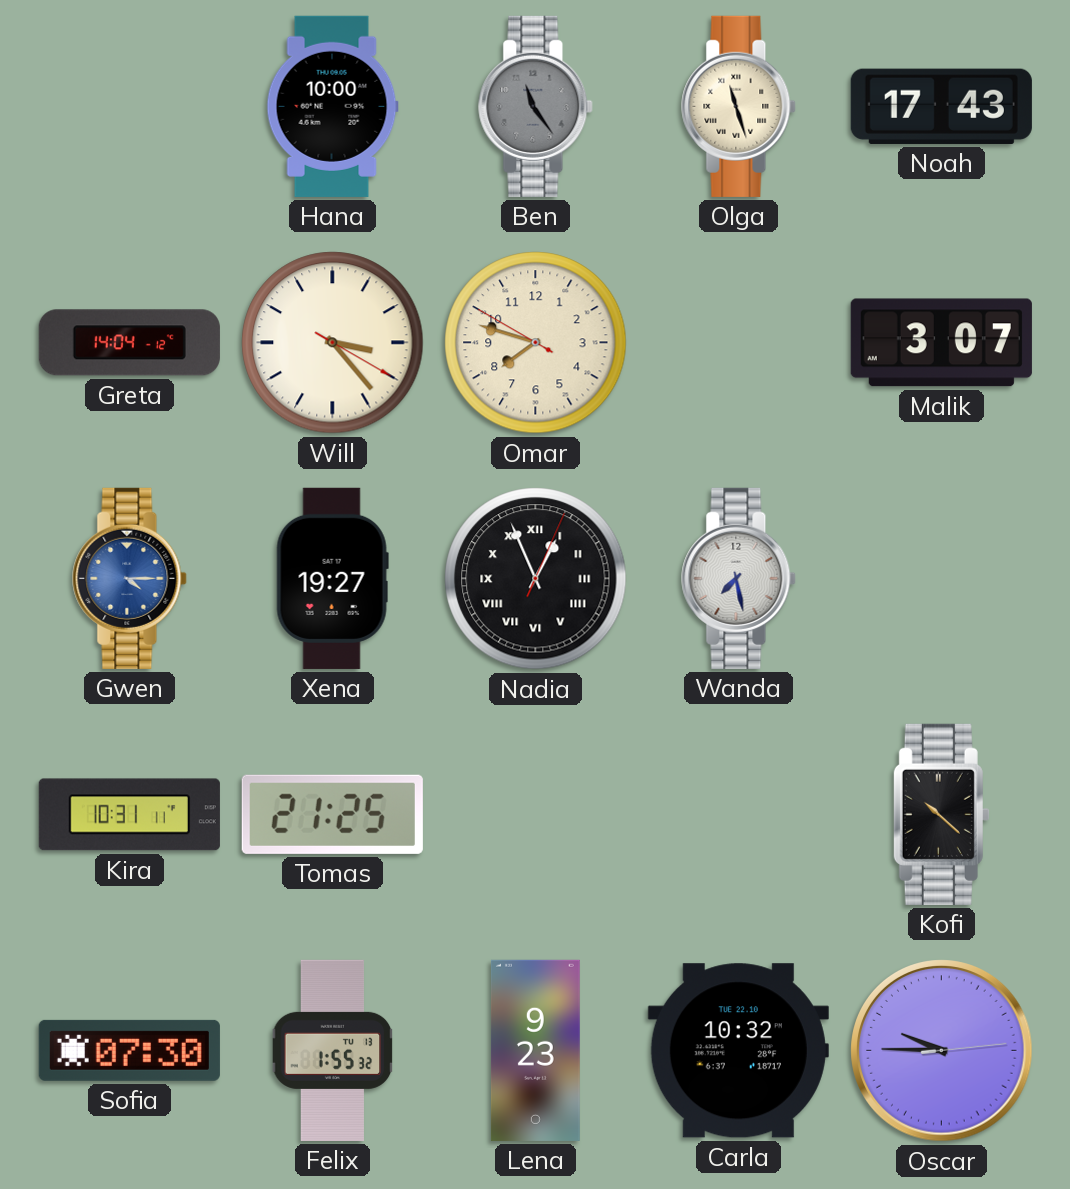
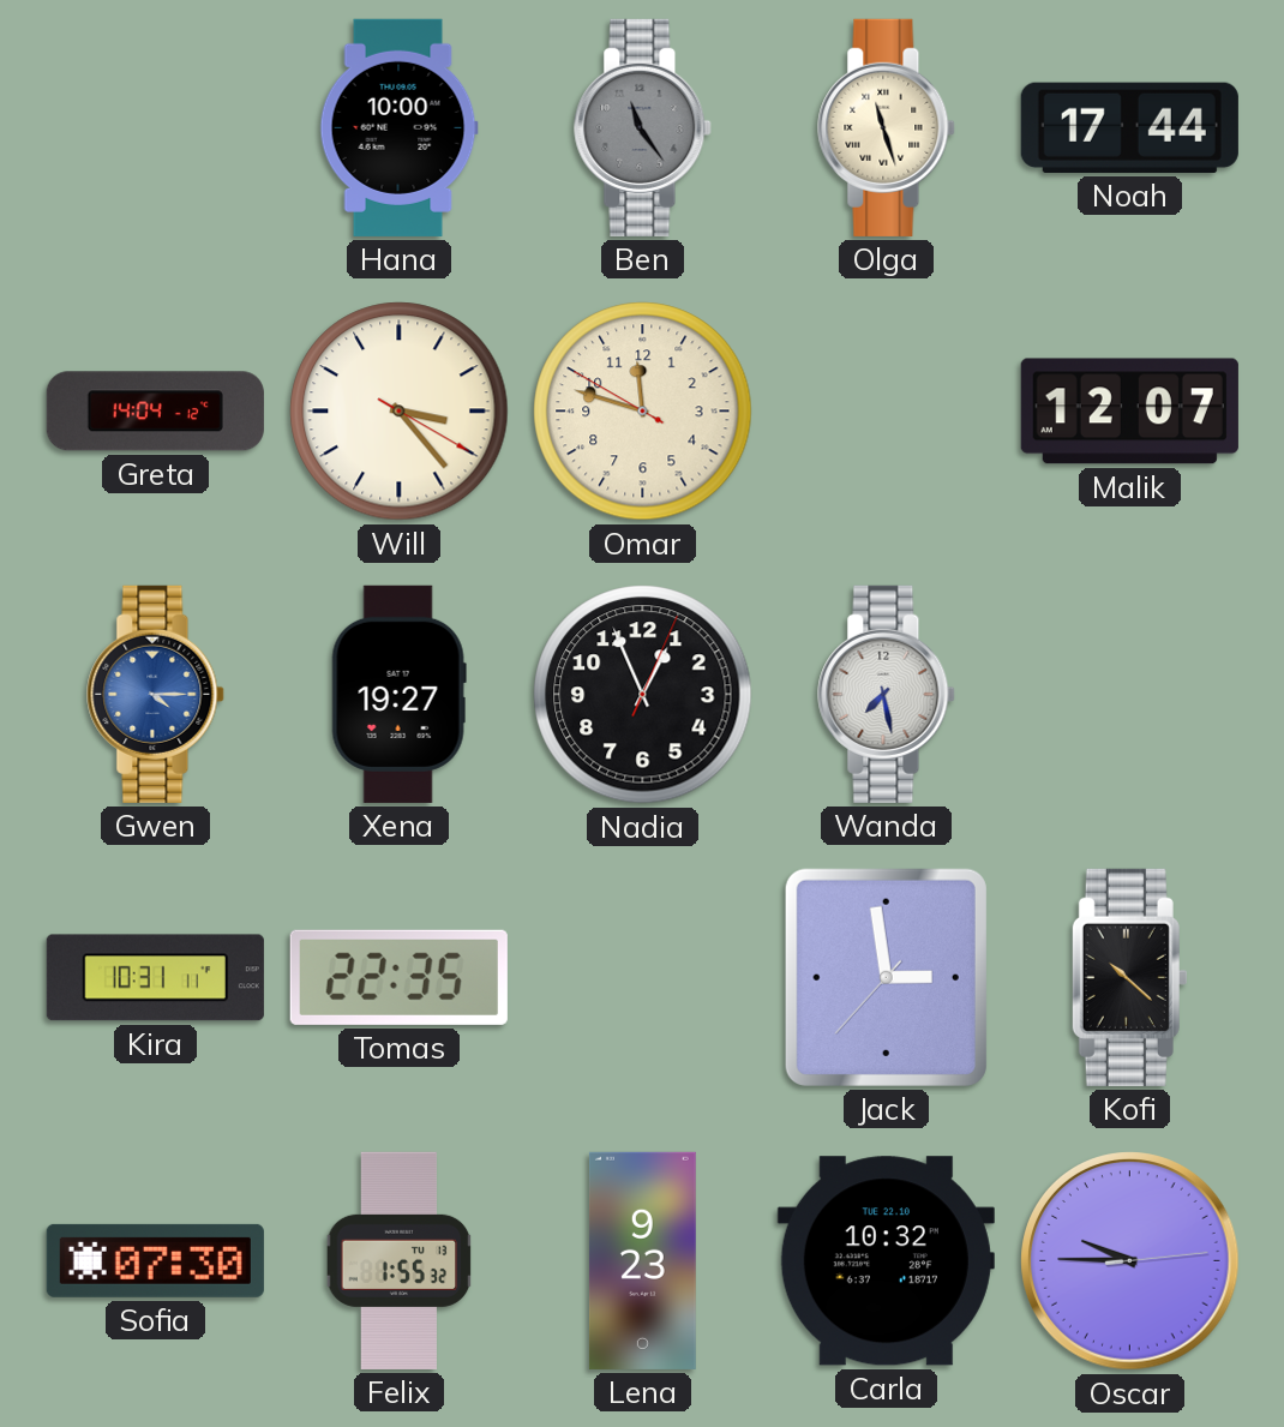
Noah: 17:43 -> 17:44 (1129, 127)
Omar: 7:47 -> 11:47 (643, 412)
Malik: 3:07 -> 12:07 (1129, 412)
Nadia numerals: Roman -> Arabic (643, 695)
Tomas: 21:25 -> 22:35 (398, 977)
Jack: none -> 2:58 (886, 977)
